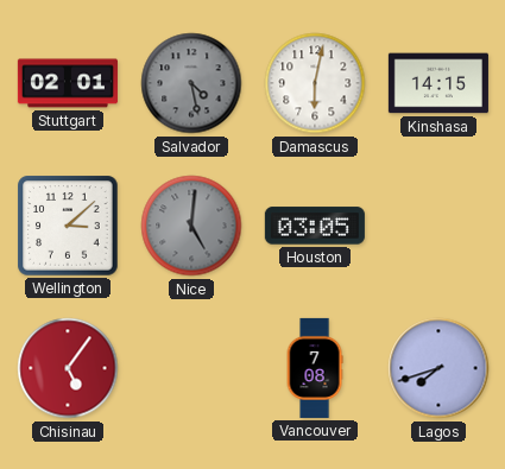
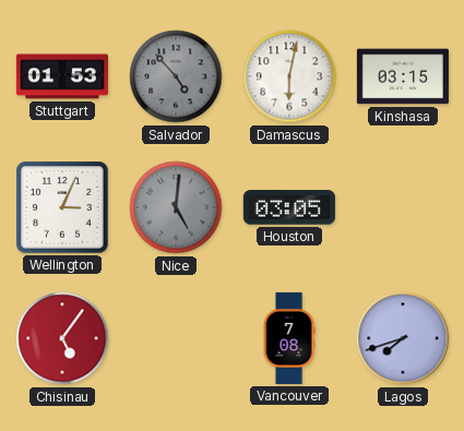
Stuttgart: 02:01 -> 01:53 (62, 76)
Salvador: 4:28 -> 4:53 (176, 76)
Kinshasa: 14:15 -> 03:15 (403, 76)
Wellington: 3:08 -> 3:04 (62, 207)
